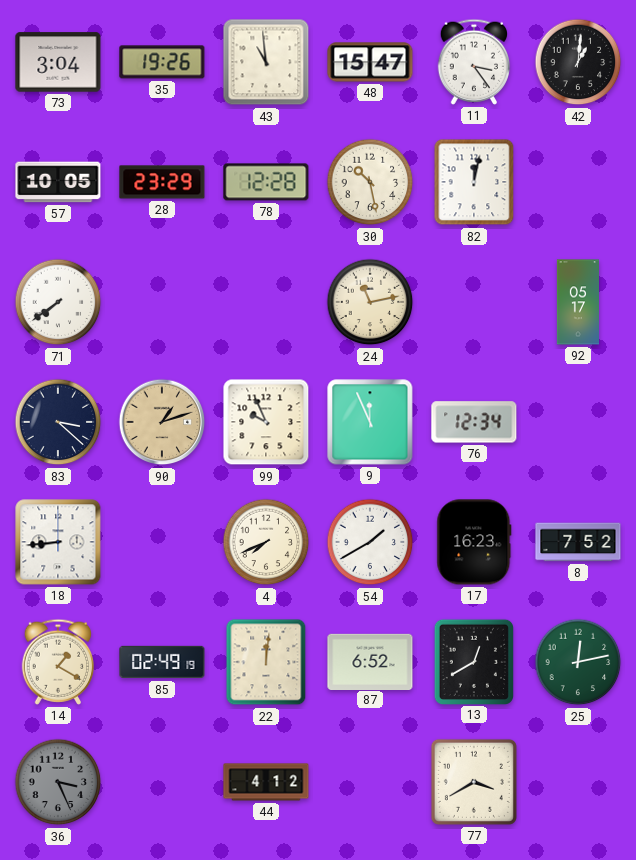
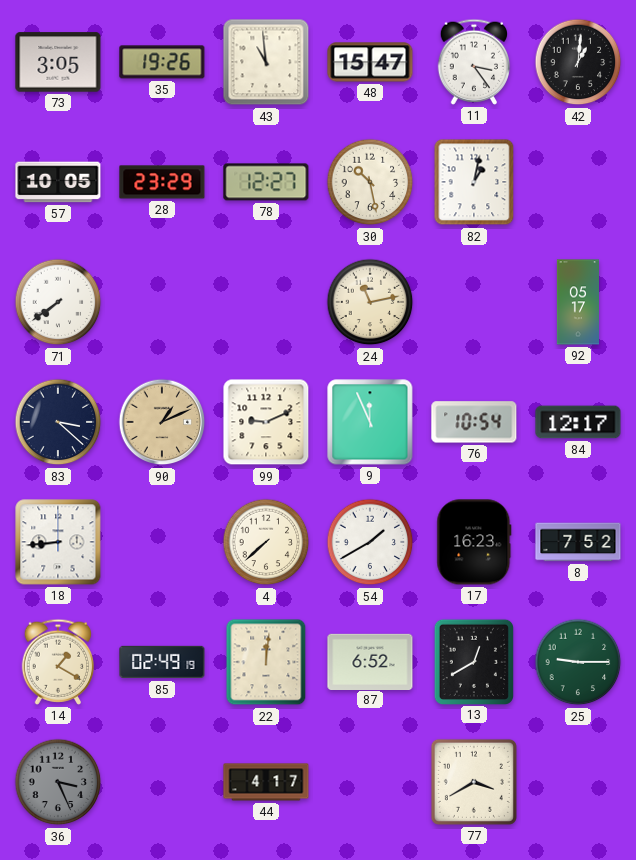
73: 3:04 -> 3:05 (58, 62)
78: 12:28 -> 12:27 (266, 182)
82: 12:02 -> 1:02 (474, 182)
90: 1:12 -> 1:11 (162, 422)
99: 9:56 -> 9:11 (266, 422)
76: 12:34 -> 10:54 (474, 422)
84: none -> 12:17 (578, 422)
4: 7:41 -> 7:38 (266, 542)
25: 12:13 -> 9:15 (578, 662)
44: 4:12 -> 4:17 (266, 782)
